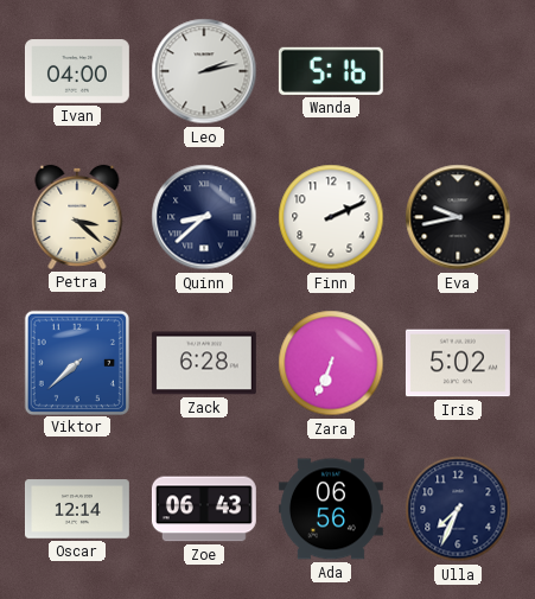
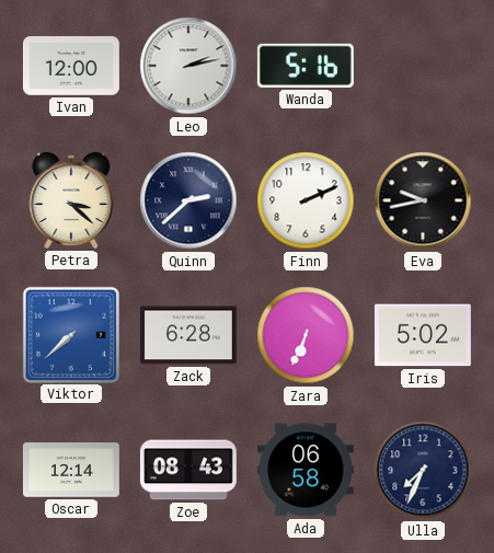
Ivan: 04:00 -> 12:00 (71, 66)
Quinn: 8:38 -> 2:38 (188, 200)
Zoe: 06:43 -> 08:43 (188, 470)
Ada: 06:56 -> 06:58 (306, 470)
